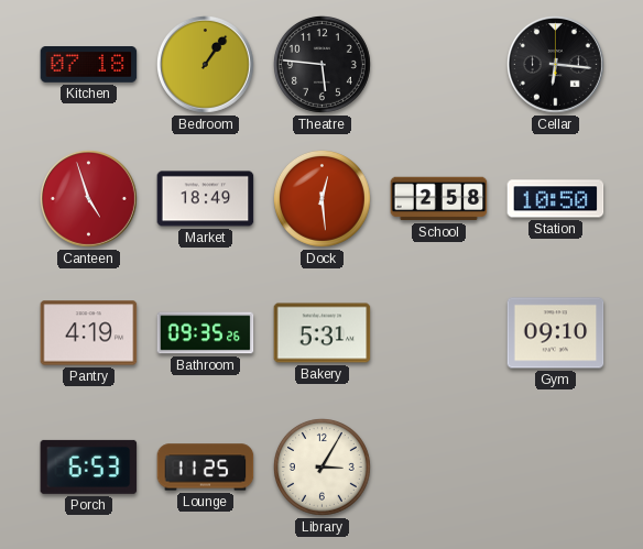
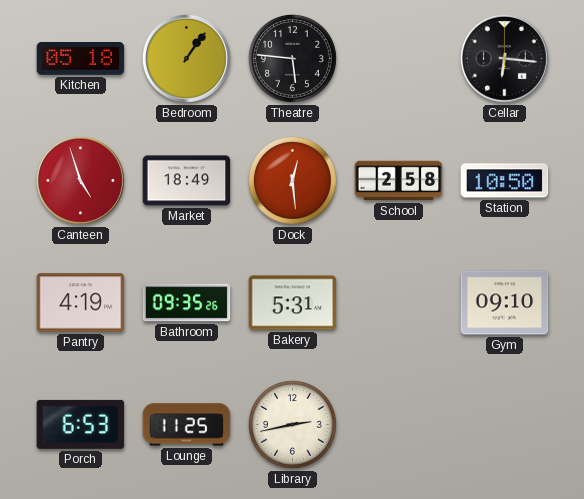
Kitchen: 07:18 -> 05:18 (81, 59)
Library: 3:05 -> 2:43 (292, 424)
